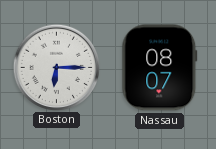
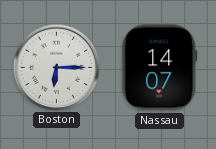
Nassau: 08:07 -> 14:07 (160, 68)
